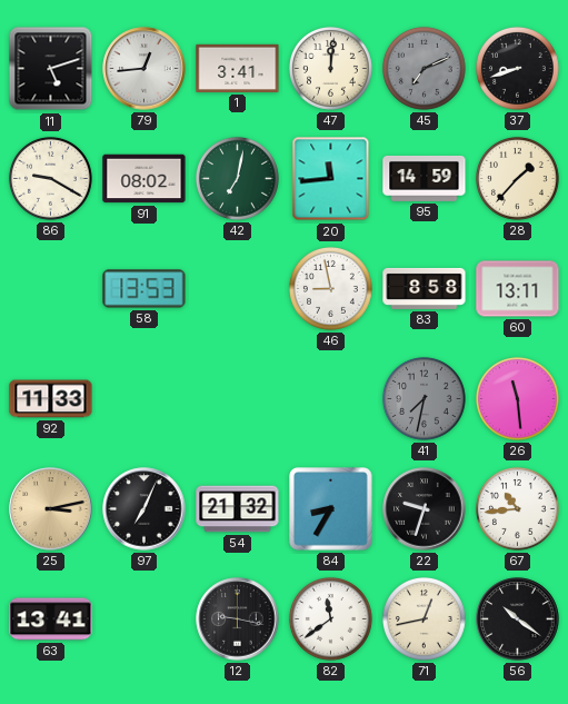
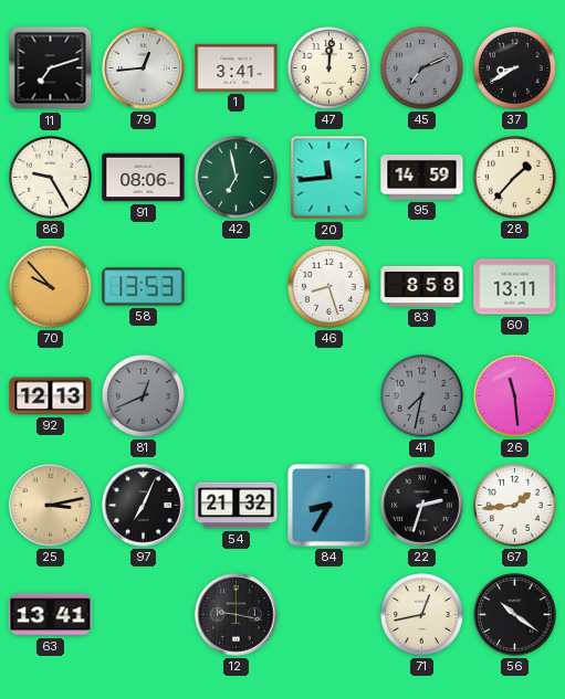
11: 5:12 -> 7:12 (51, 68)
37: 8:42 -> 8:40 (514, 67)
86: 9:20 -> 9:25 (50, 177)
91: 08:02 -> 08:06 (144, 178)
42: 7:02 -> 6:58 (236, 177)
70: none -> 9:53 (50, 286)
46: 8:58 -> 8:27 (328, 286)
92: 11:33 -> 12:13 (51, 396)
81: none -> 12:41 (143, 395)
22: 9:33 -> 2:33 (422, 506)
67: 10:44 -> 1:44 (514, 505)
82: 11:39 -> none (330, 618)
